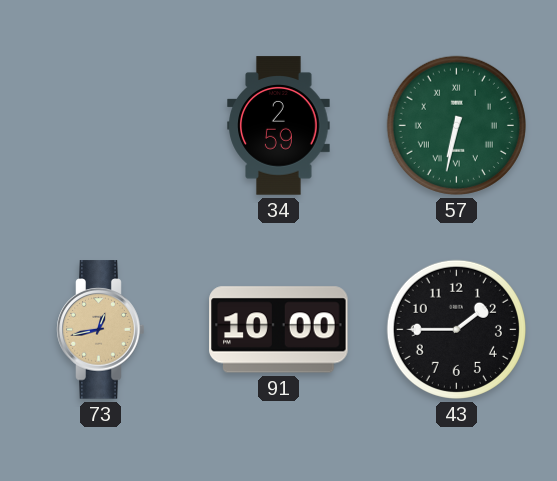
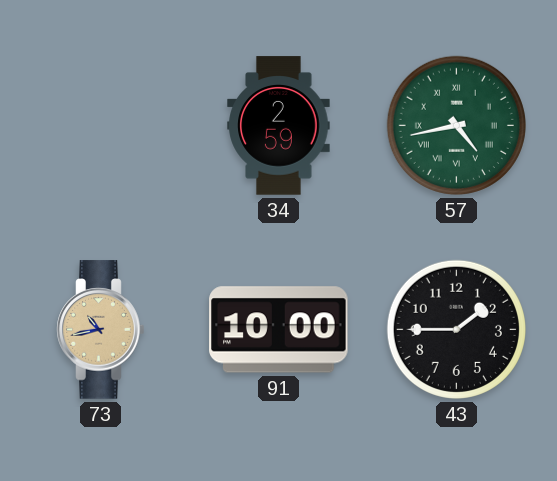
57: 6:32 -> 4:43 (456, 125)
73: 12:43 -> 10:43 (101, 330)
